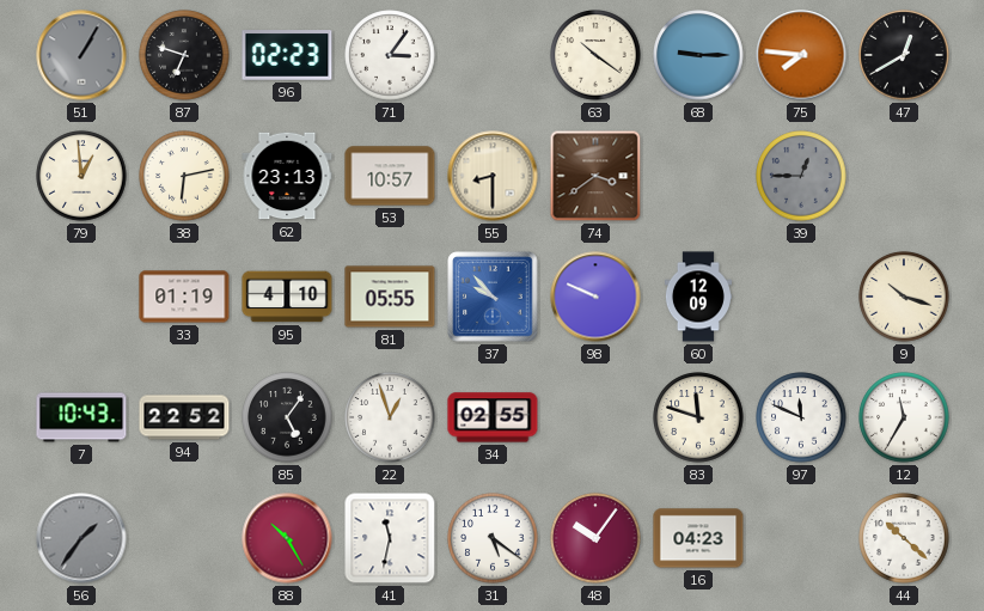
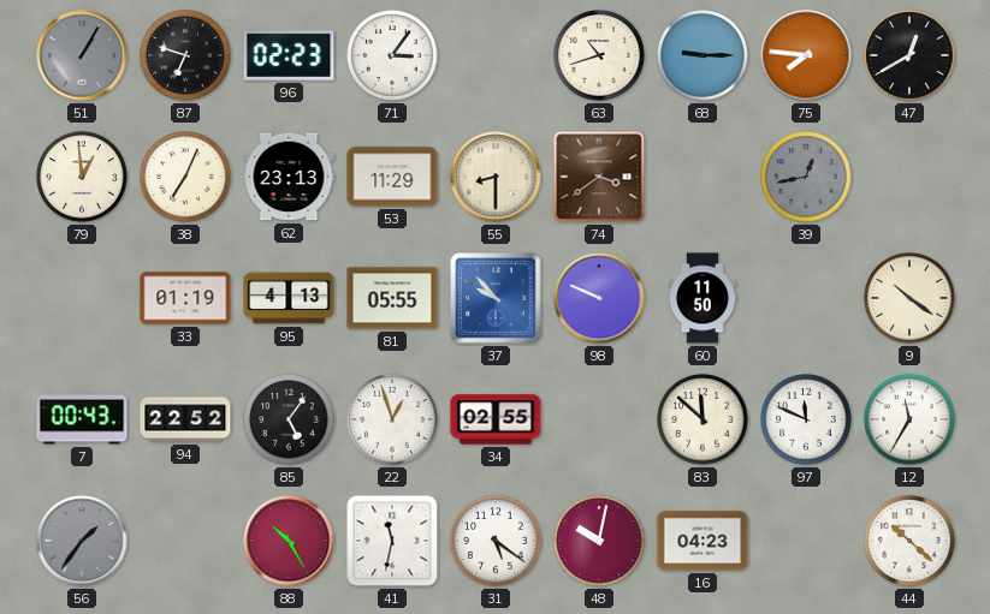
63: 10:21 -> 10:42 (599, 55)
38: 6:13 -> 7:04 (185, 177)
53: 10:57 -> 11:29 (392, 177)
39: 12:45 -> 12:43 (806, 177)
95: 4:10 -> 4:13 (289, 298)
60: 12:09 -> 11:50 (703, 298)
9: 10:18 -> 10:21 (909, 298)
7: 10:43 -> 00:43 (82, 419)
83: 11:48 -> 11:52 (703, 419)
48: 10:06 -> 10:02 (599, 541)
